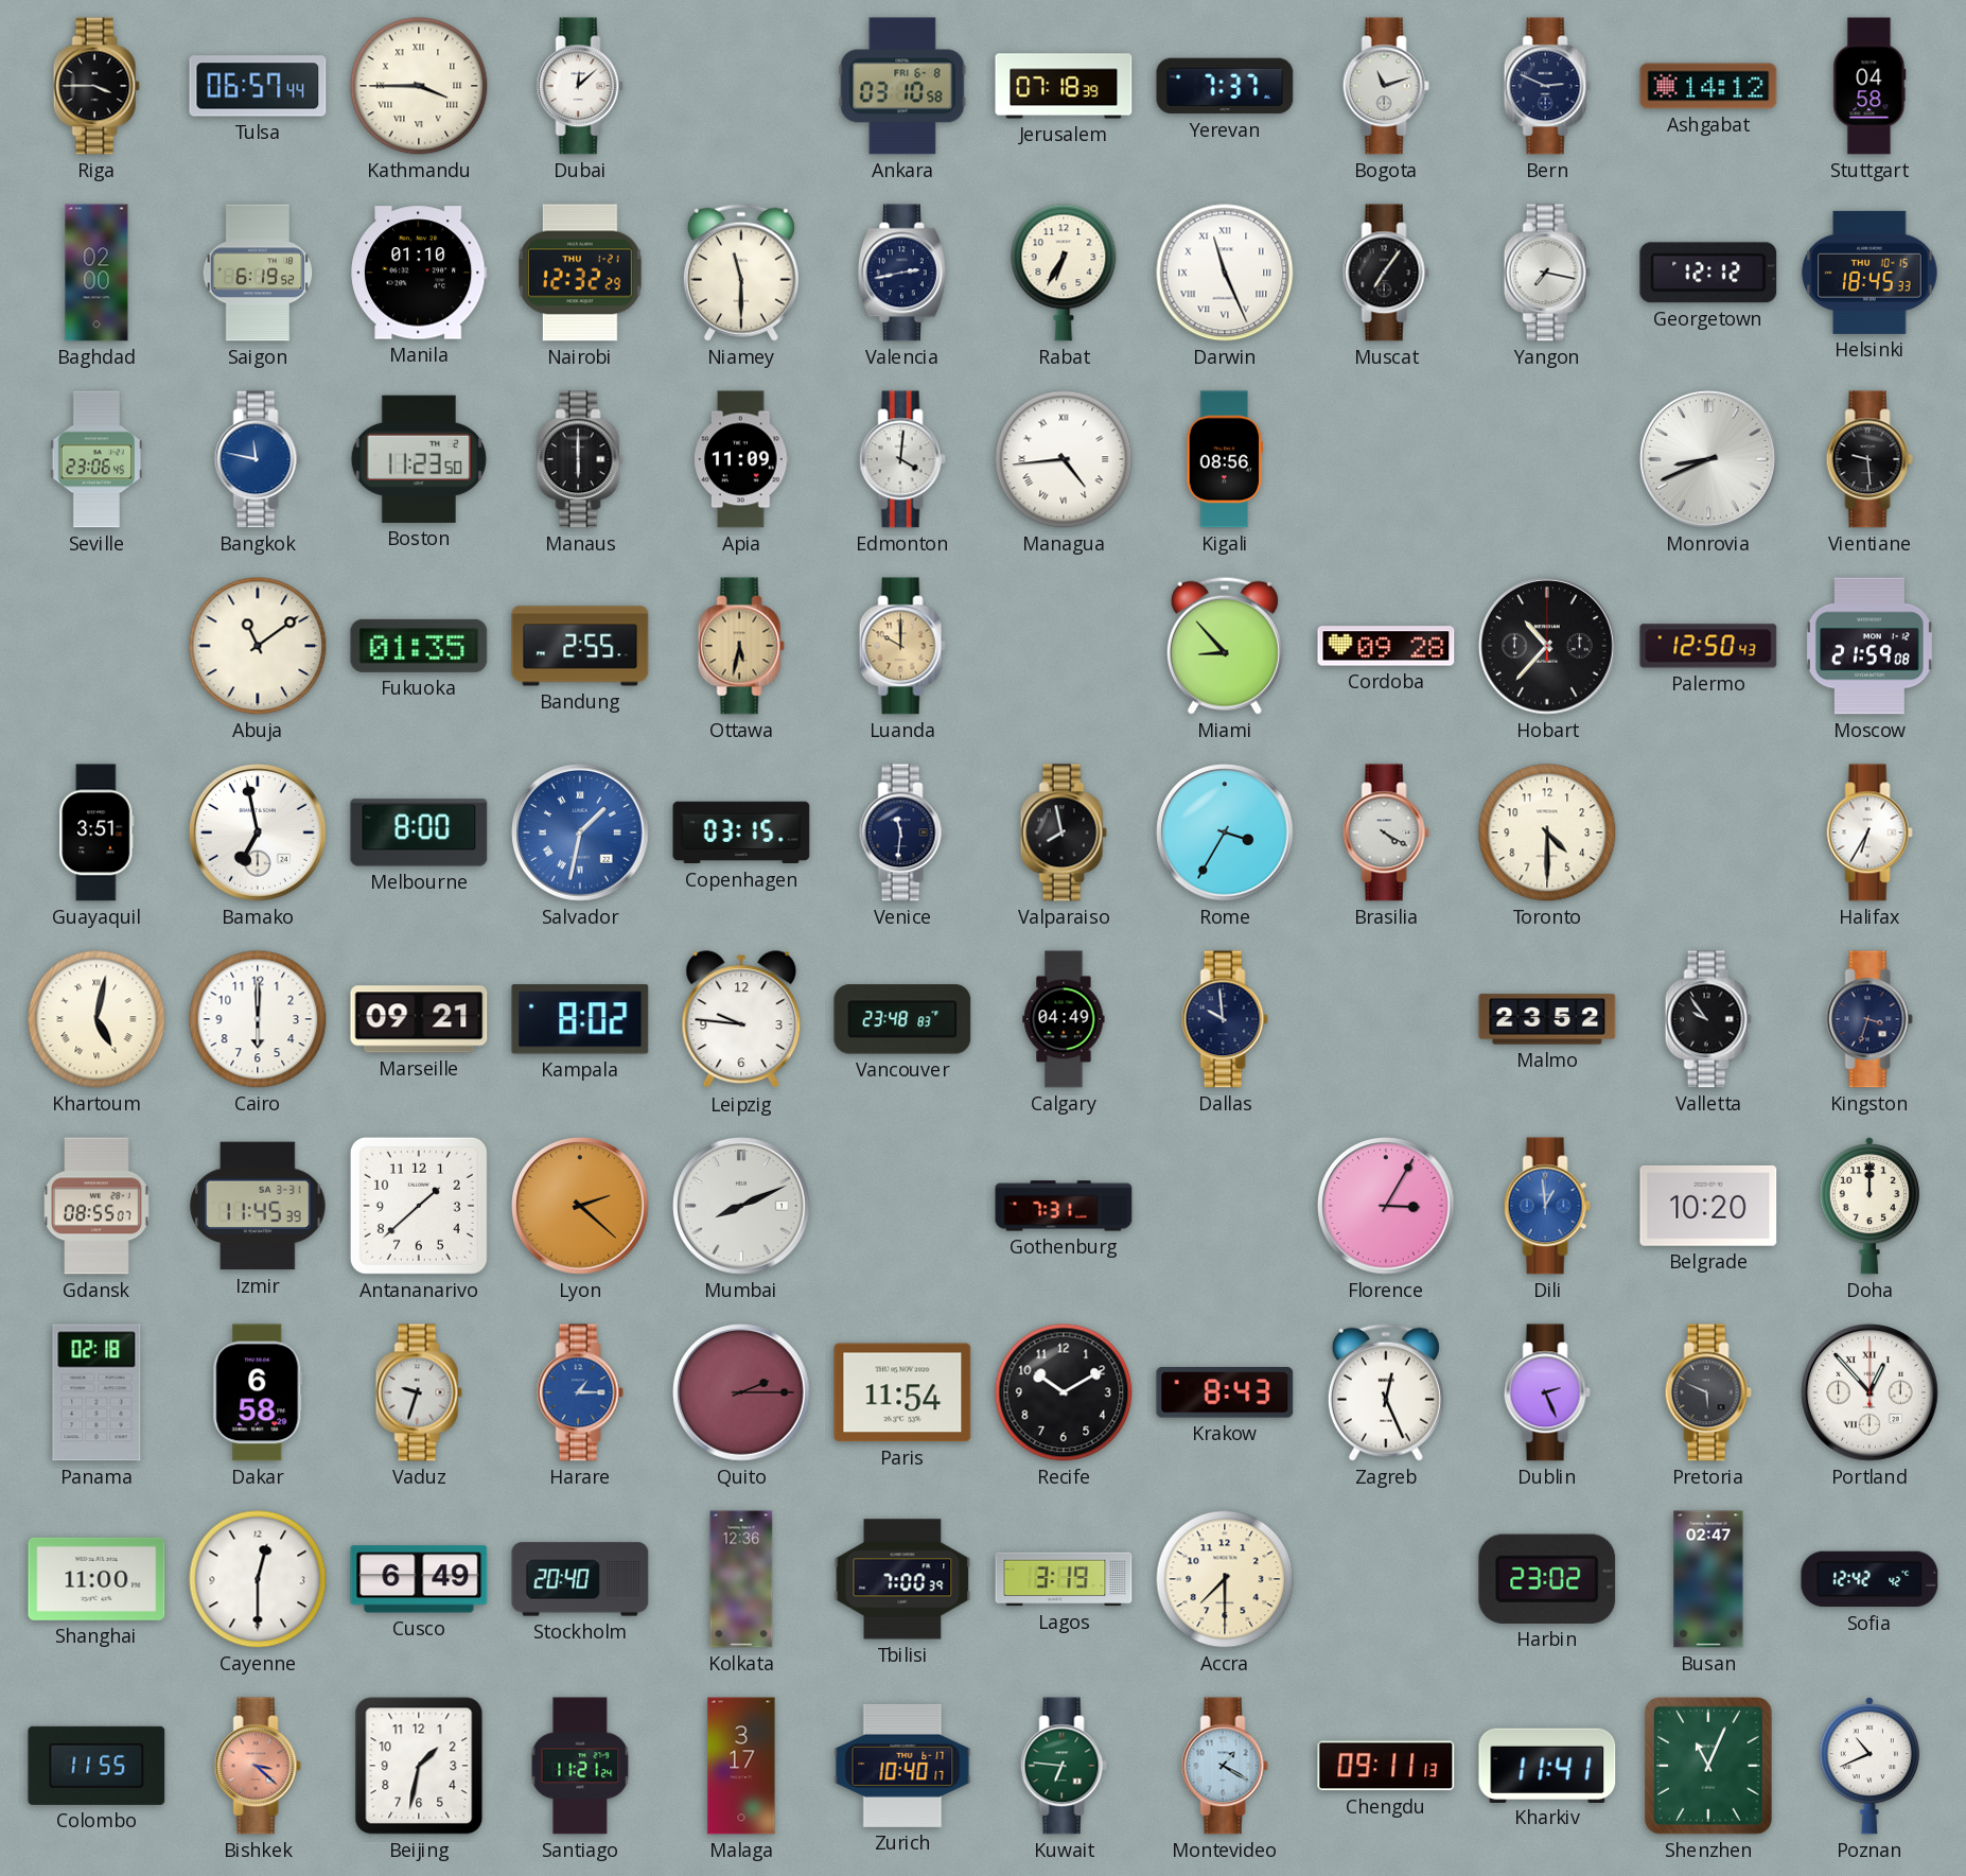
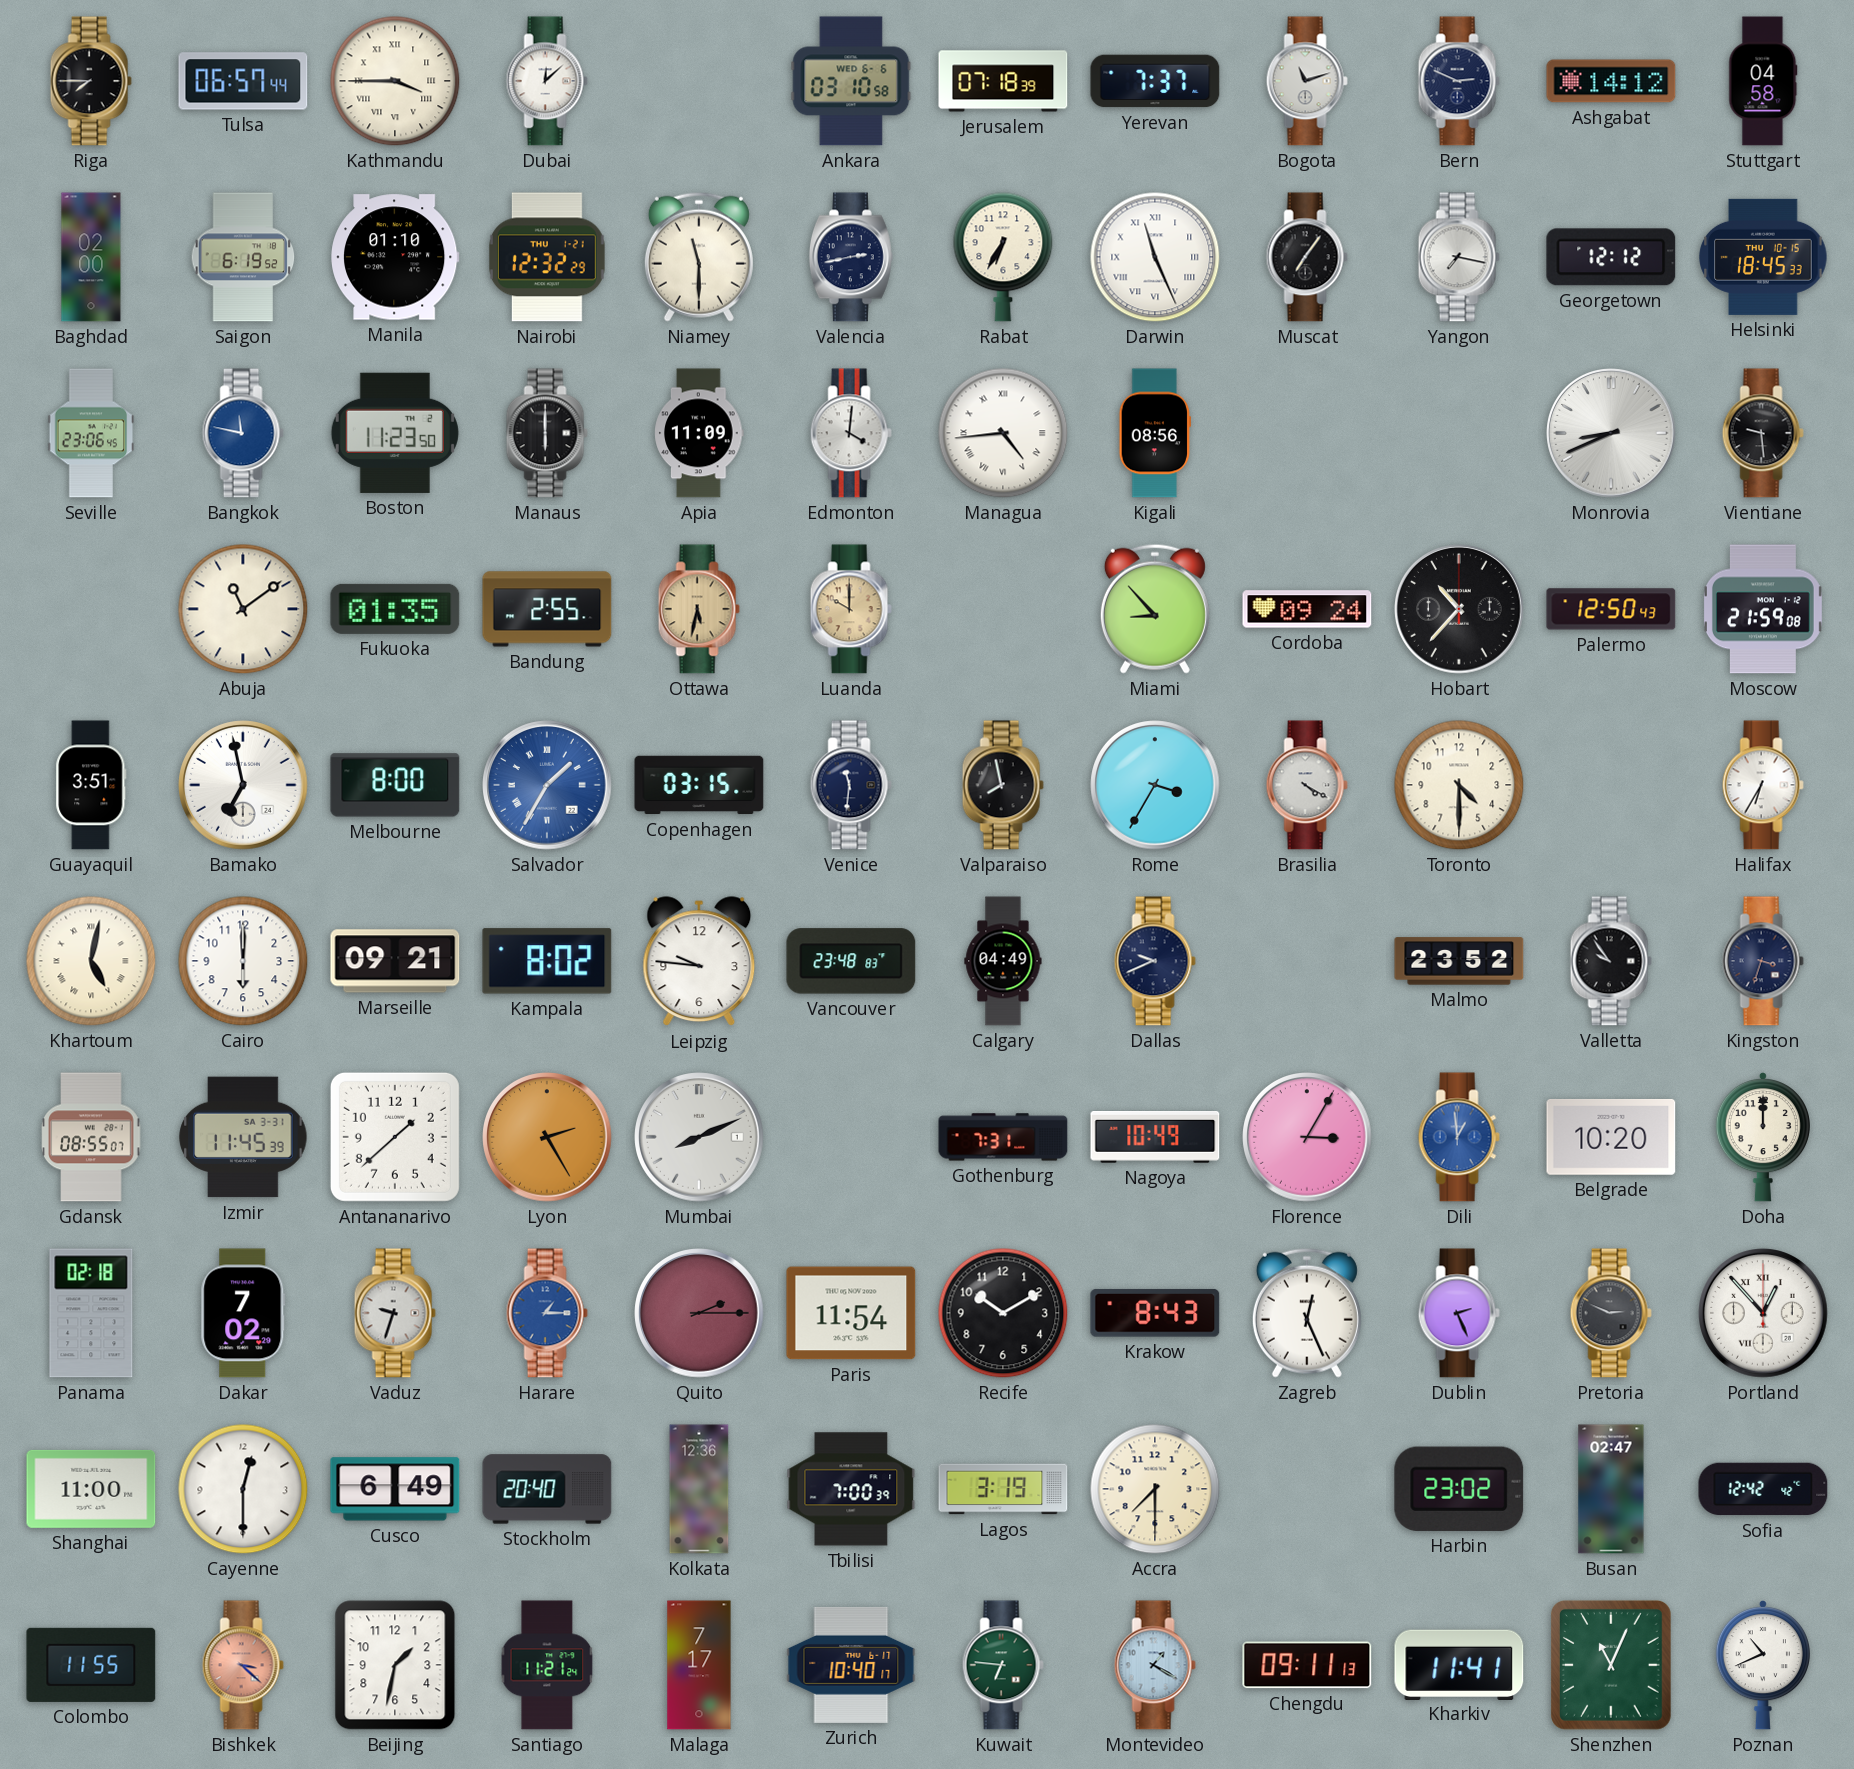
Riga: 3:45 -> 7:45 (91, 81)
Ankara date: FRI 6-8 -> WED 6-6 (851, 81)
Cordoba: 09:28 -> 09:24 (1307, 609)
Salvador: 1:32 -> 1:35 (547, 785)
Dallas: 9:59 -> 9:41 (1155, 961)
Lyon: 2:22 -> 2:25 (547, 1137)
Nagoya: none -> 10:49 (1155, 1138)
Dakar: 6:58 -> 7:02 (243, 1313)
Pretoria: 5:49 -> 2:49 (1611, 1313)
Malaga: 3:17 -> 7:17 (699, 1665)
